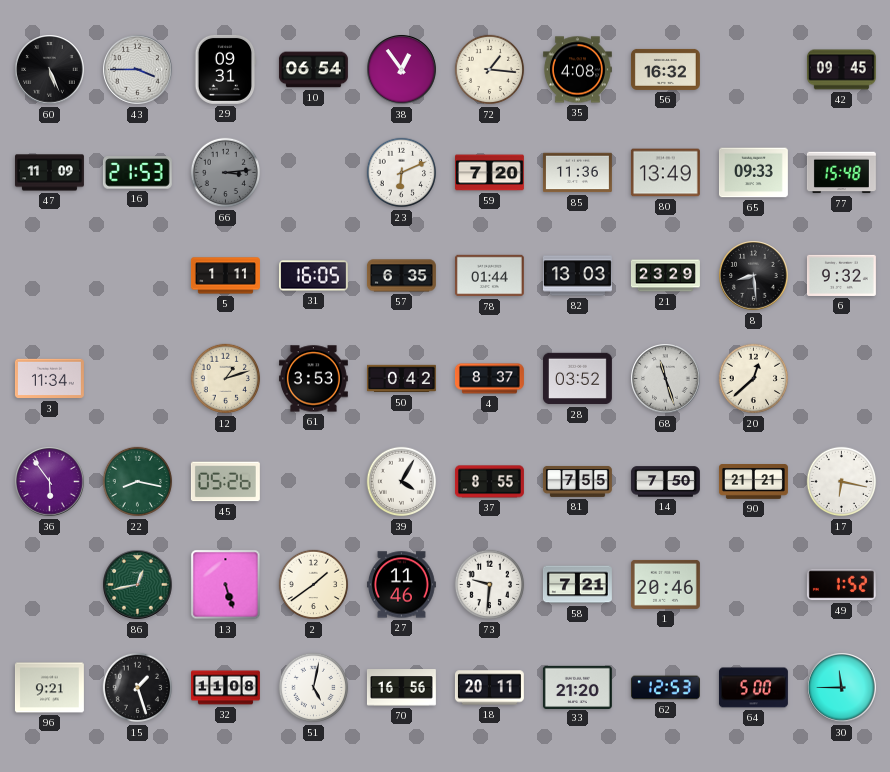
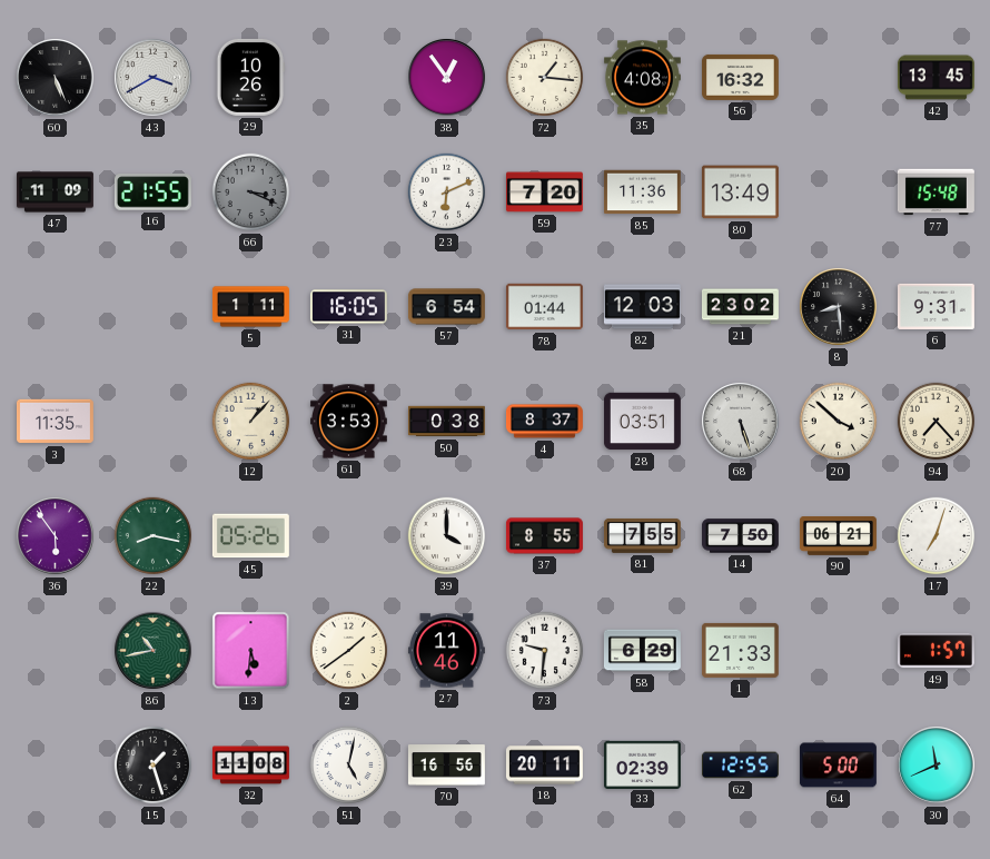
43: 3:45 -> 3:40 (154, 78)
29: 09:31 -> 10:26 (251, 77)
10: 06:54 -> none (313, 70)
42: 09:45 -> 13:45 (935, 78)
16: 21:53 -> 21:55 (152, 192)
66: 3:14 -> 3:19 (251, 192)
65: 09:33 -> none (753, 173)
57: 6:35 -> 6:54 (446, 307)
82: 13:03 -> 12:03 (642, 307)
21: 23:29 -> 23:02 (740, 307)
6: 9:32 -> 9:31 (935, 306)
3: 11:34 -> 11:35 (55, 422)
12: 1:12 -> 1:07 (251, 422)
50: 0:42 -> 0:38 (446, 422)
28: 03:52 -> 03:51 (642, 422)
68: 11:27 -> 5:27 (741, 422)
20: 12:38 -> 3:52 (839, 422)
94: none -> 7:23 (937, 422)
39: 4:05 -> 4:00 (447, 536)
90: 21:21 -> 06:21 (838, 536)
17: 6:17 -> 7:03 (937, 536)
86: 12:43 -> 10:43 (154, 651)
13: 5:27 -> 5:31 (251, 651)
58: 7:21 -> 6:29 (642, 651)
1: 20:46 -> 21:33 (740, 650)
49: 1:52 -> 1:57 (935, 651)
96: 9:21 -> none (49, 688)
33: 21:20 -> 02:39 (642, 764)
62: 12:53 -> 12:55 (740, 766)
30: 11:45 -> 11:41 (937, 766)
